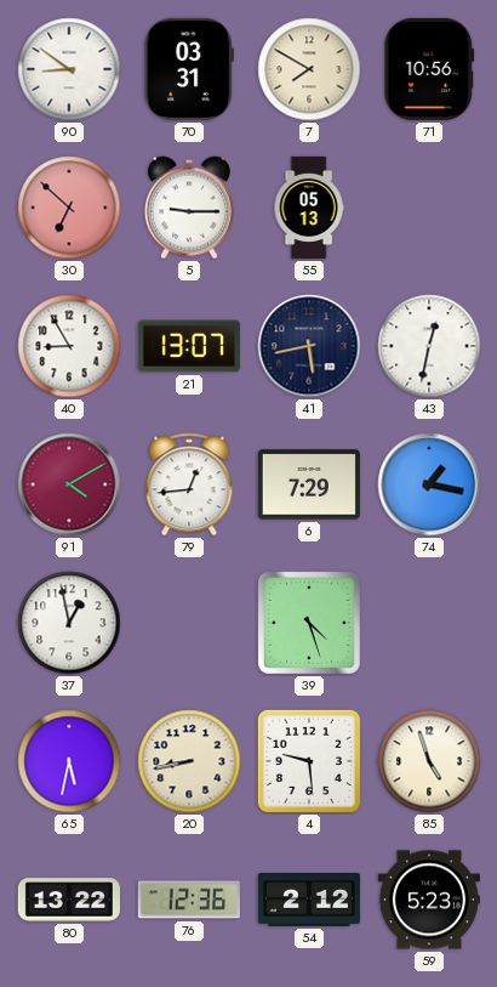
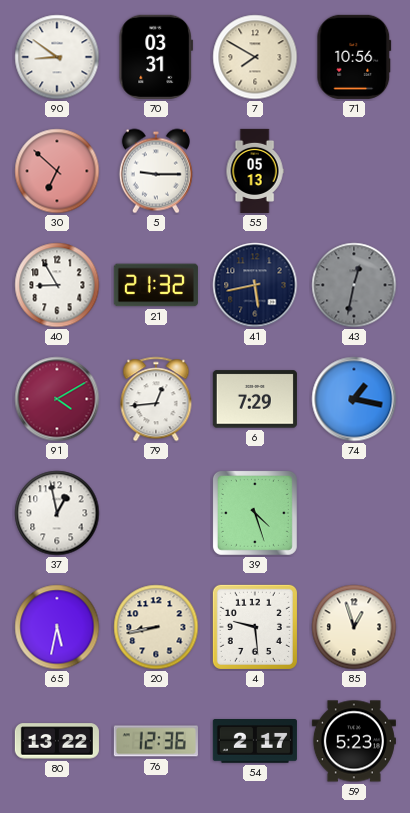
21: 13:07 -> 21:32 (156, 285)
43 dial: white -> grey (354, 285)
85: 4:57 -> 12:57 (354, 627)
54: 2:12 -> 2:17 (255, 742)
